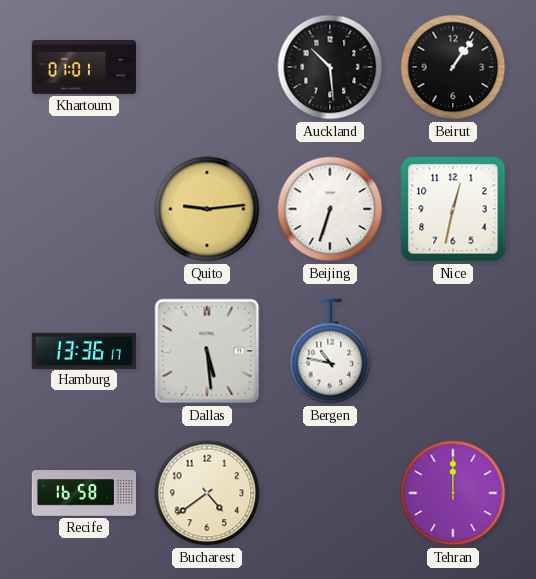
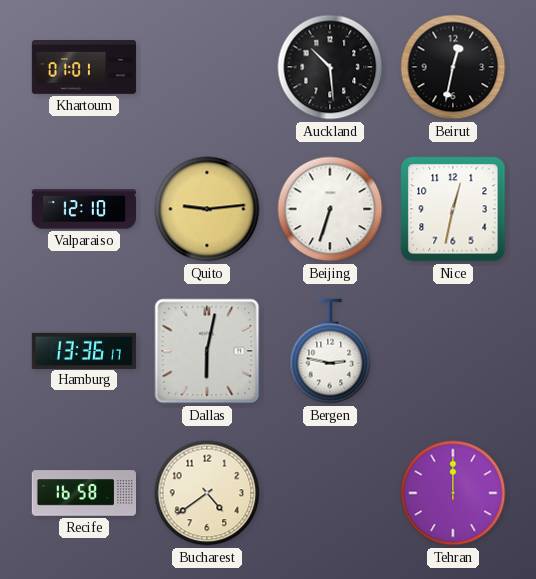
Beirut: 1:06 -> 12:32 (453, 67)
Valparaiso: none -> 12:10 (83, 209)
Dallas: 5:29 -> 6:02 (207, 351)
Bergen: 10:47 -> 2:47 (330, 351)
